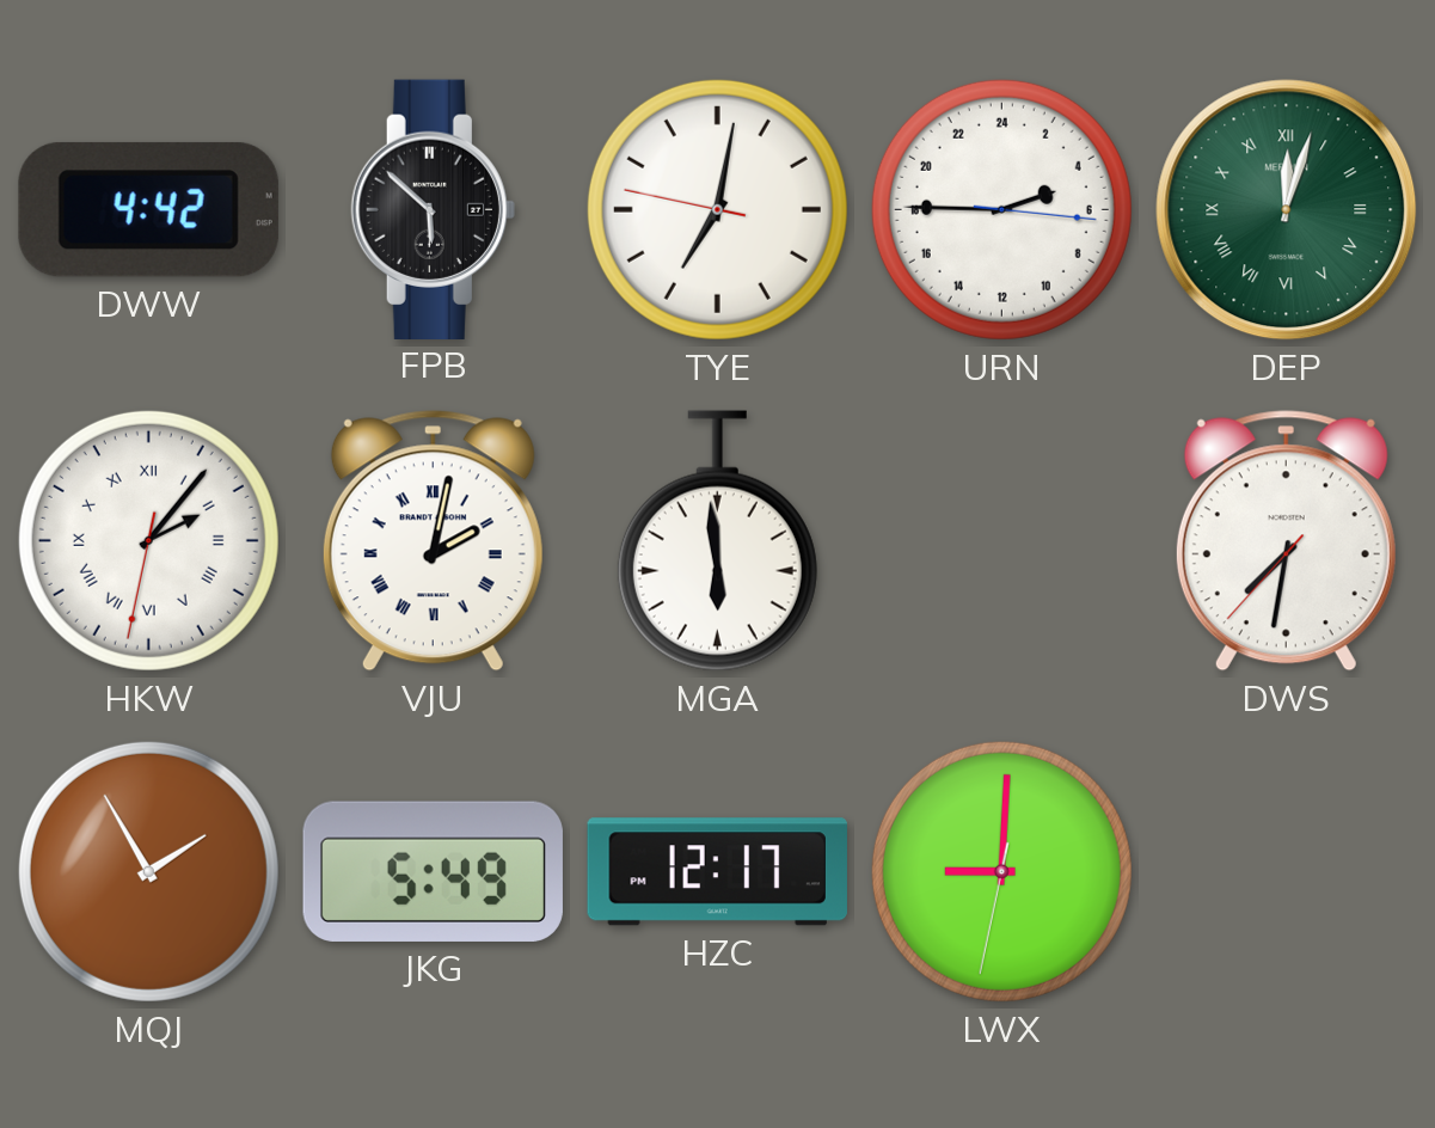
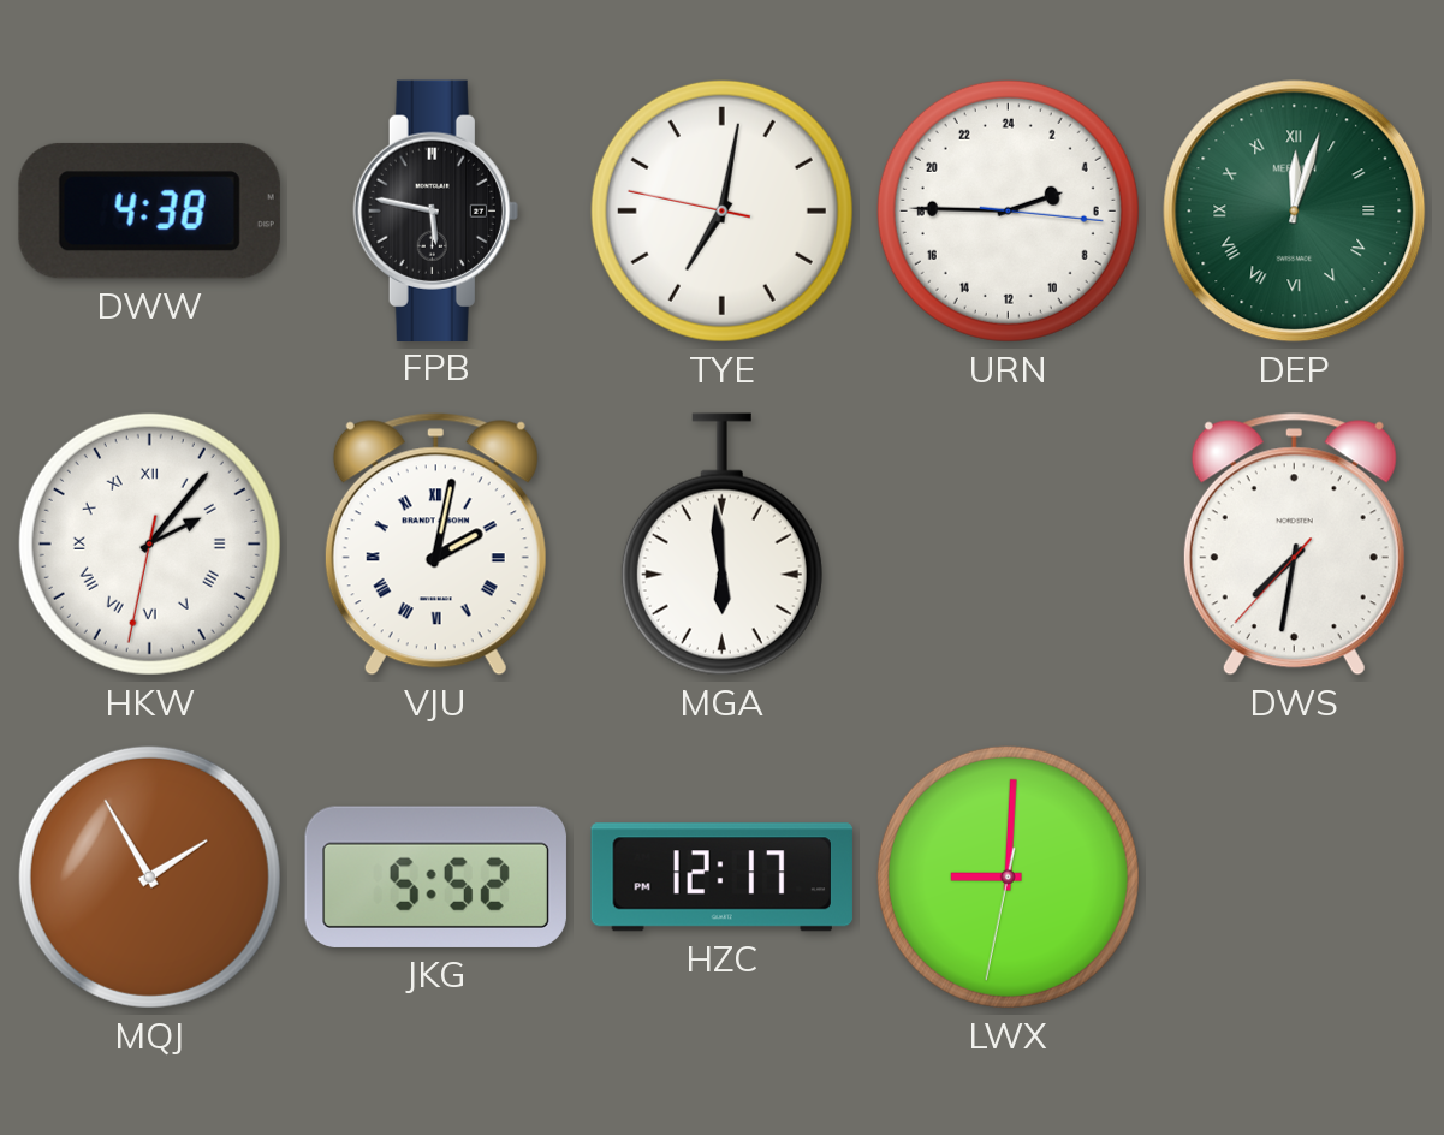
DWW: 4:42 -> 4:38 (149, 210)
FPB: 5:52 -> 5:47 (435, 210)
JKG: 5:49 -> 5:52 (435, 876)
